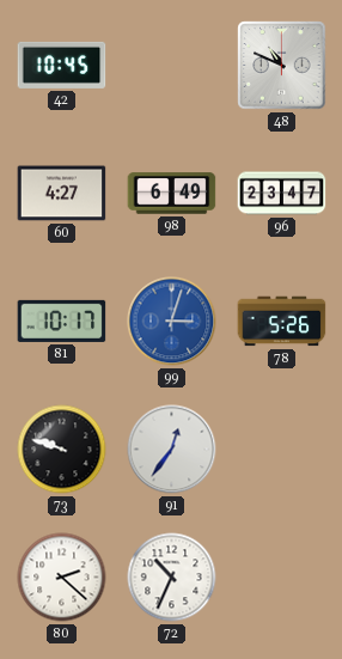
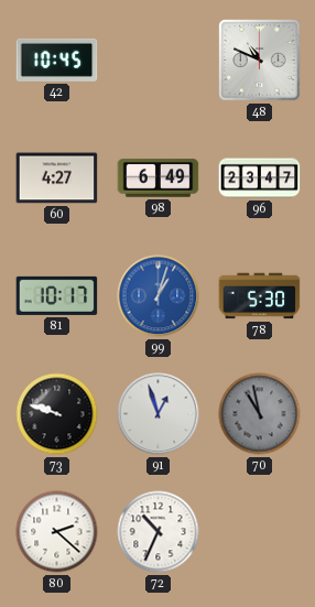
99: 3:03 -> 1:03 (159, 296)
78: 5:26 -> 5:30 (260, 296)
91: 12:36 -> 12:57 (159, 414)
70: none -> 10:58 (260, 414)
